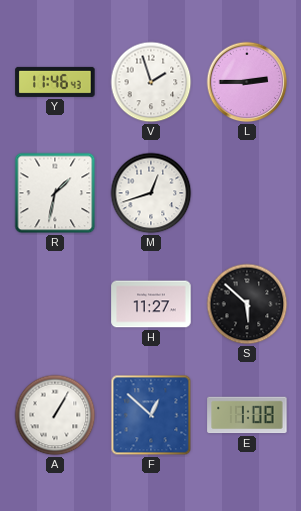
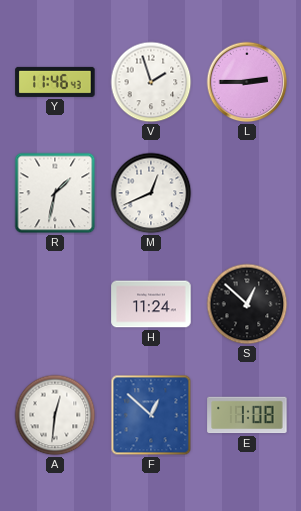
M: 12:42 -> 12:41 (151, 193)
H: 11:27 -> 11:24 (151, 304)
S: 5:52 -> 12:52 (247, 304)
A: 1:05 -> 12:31 (55, 415)
